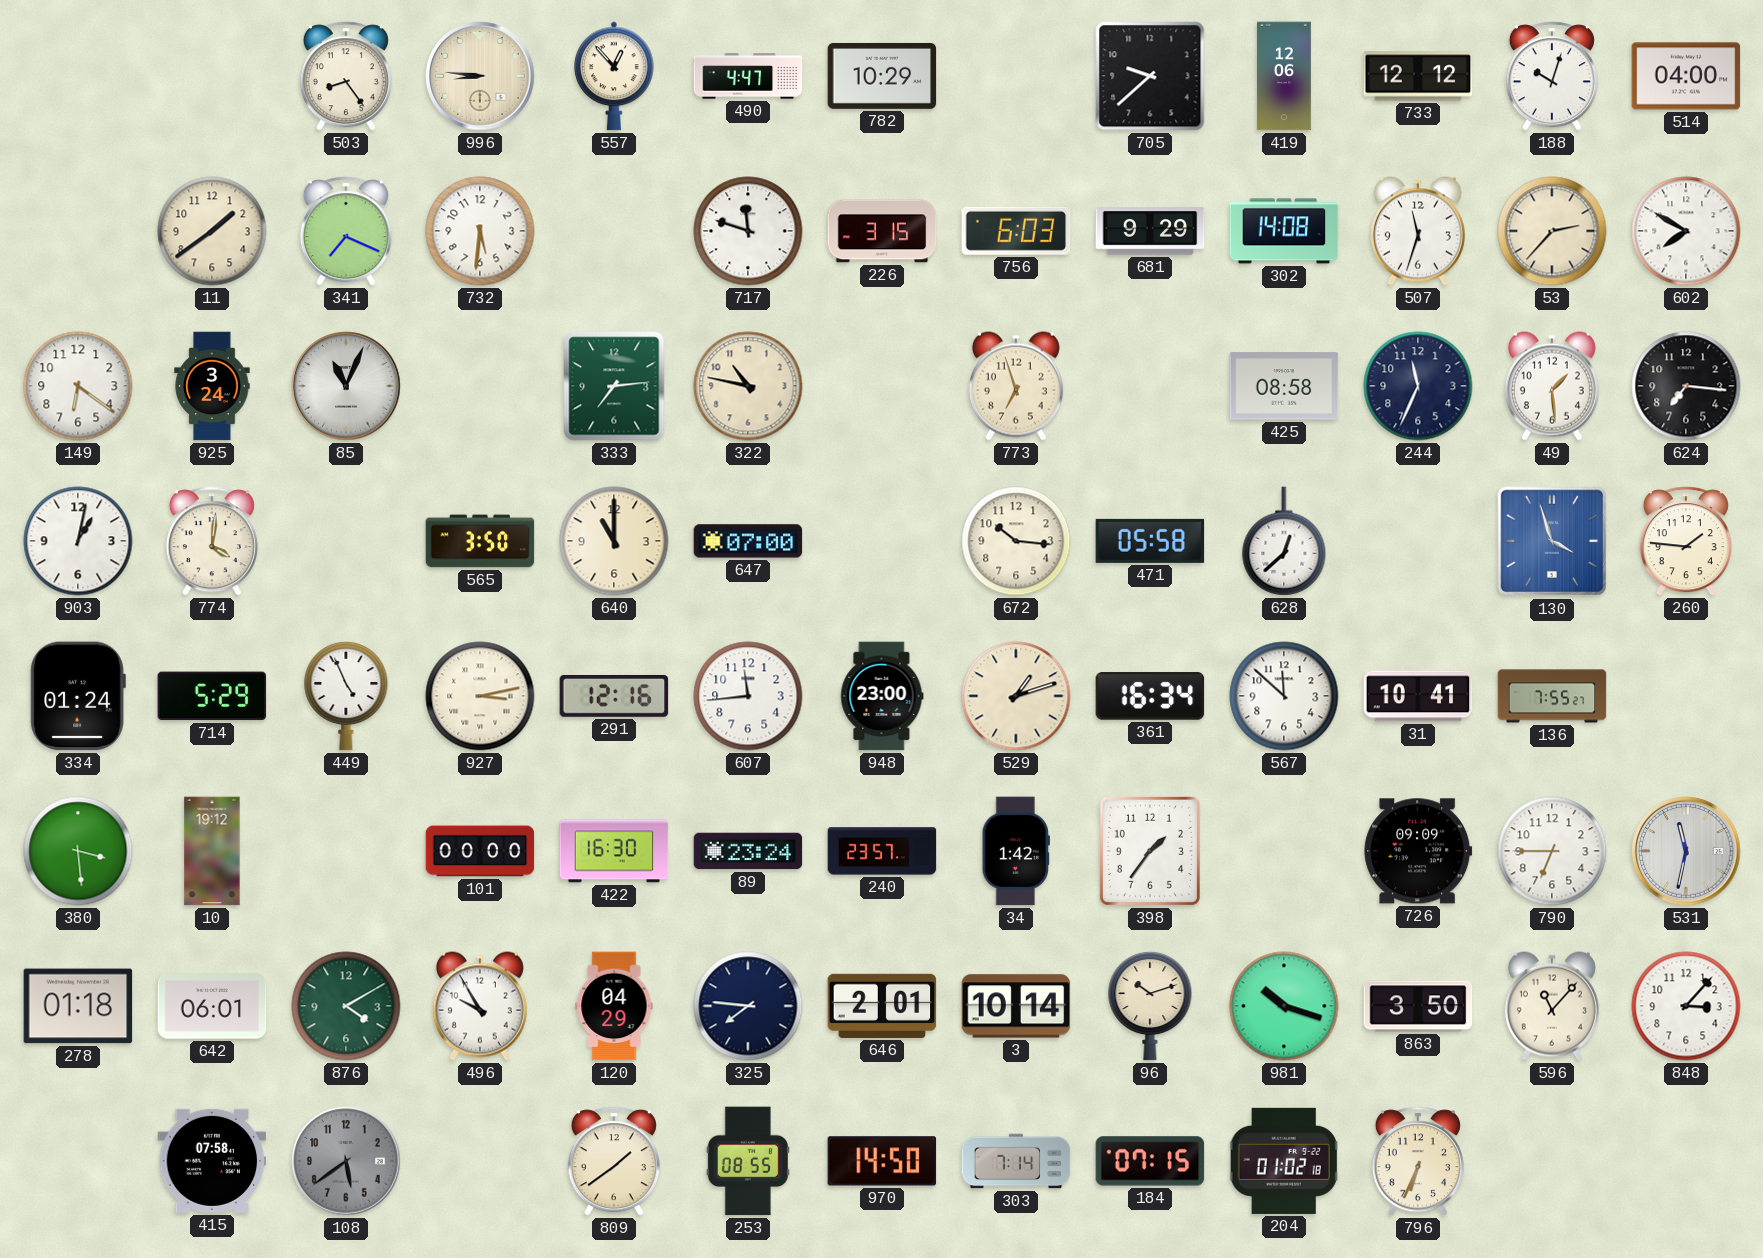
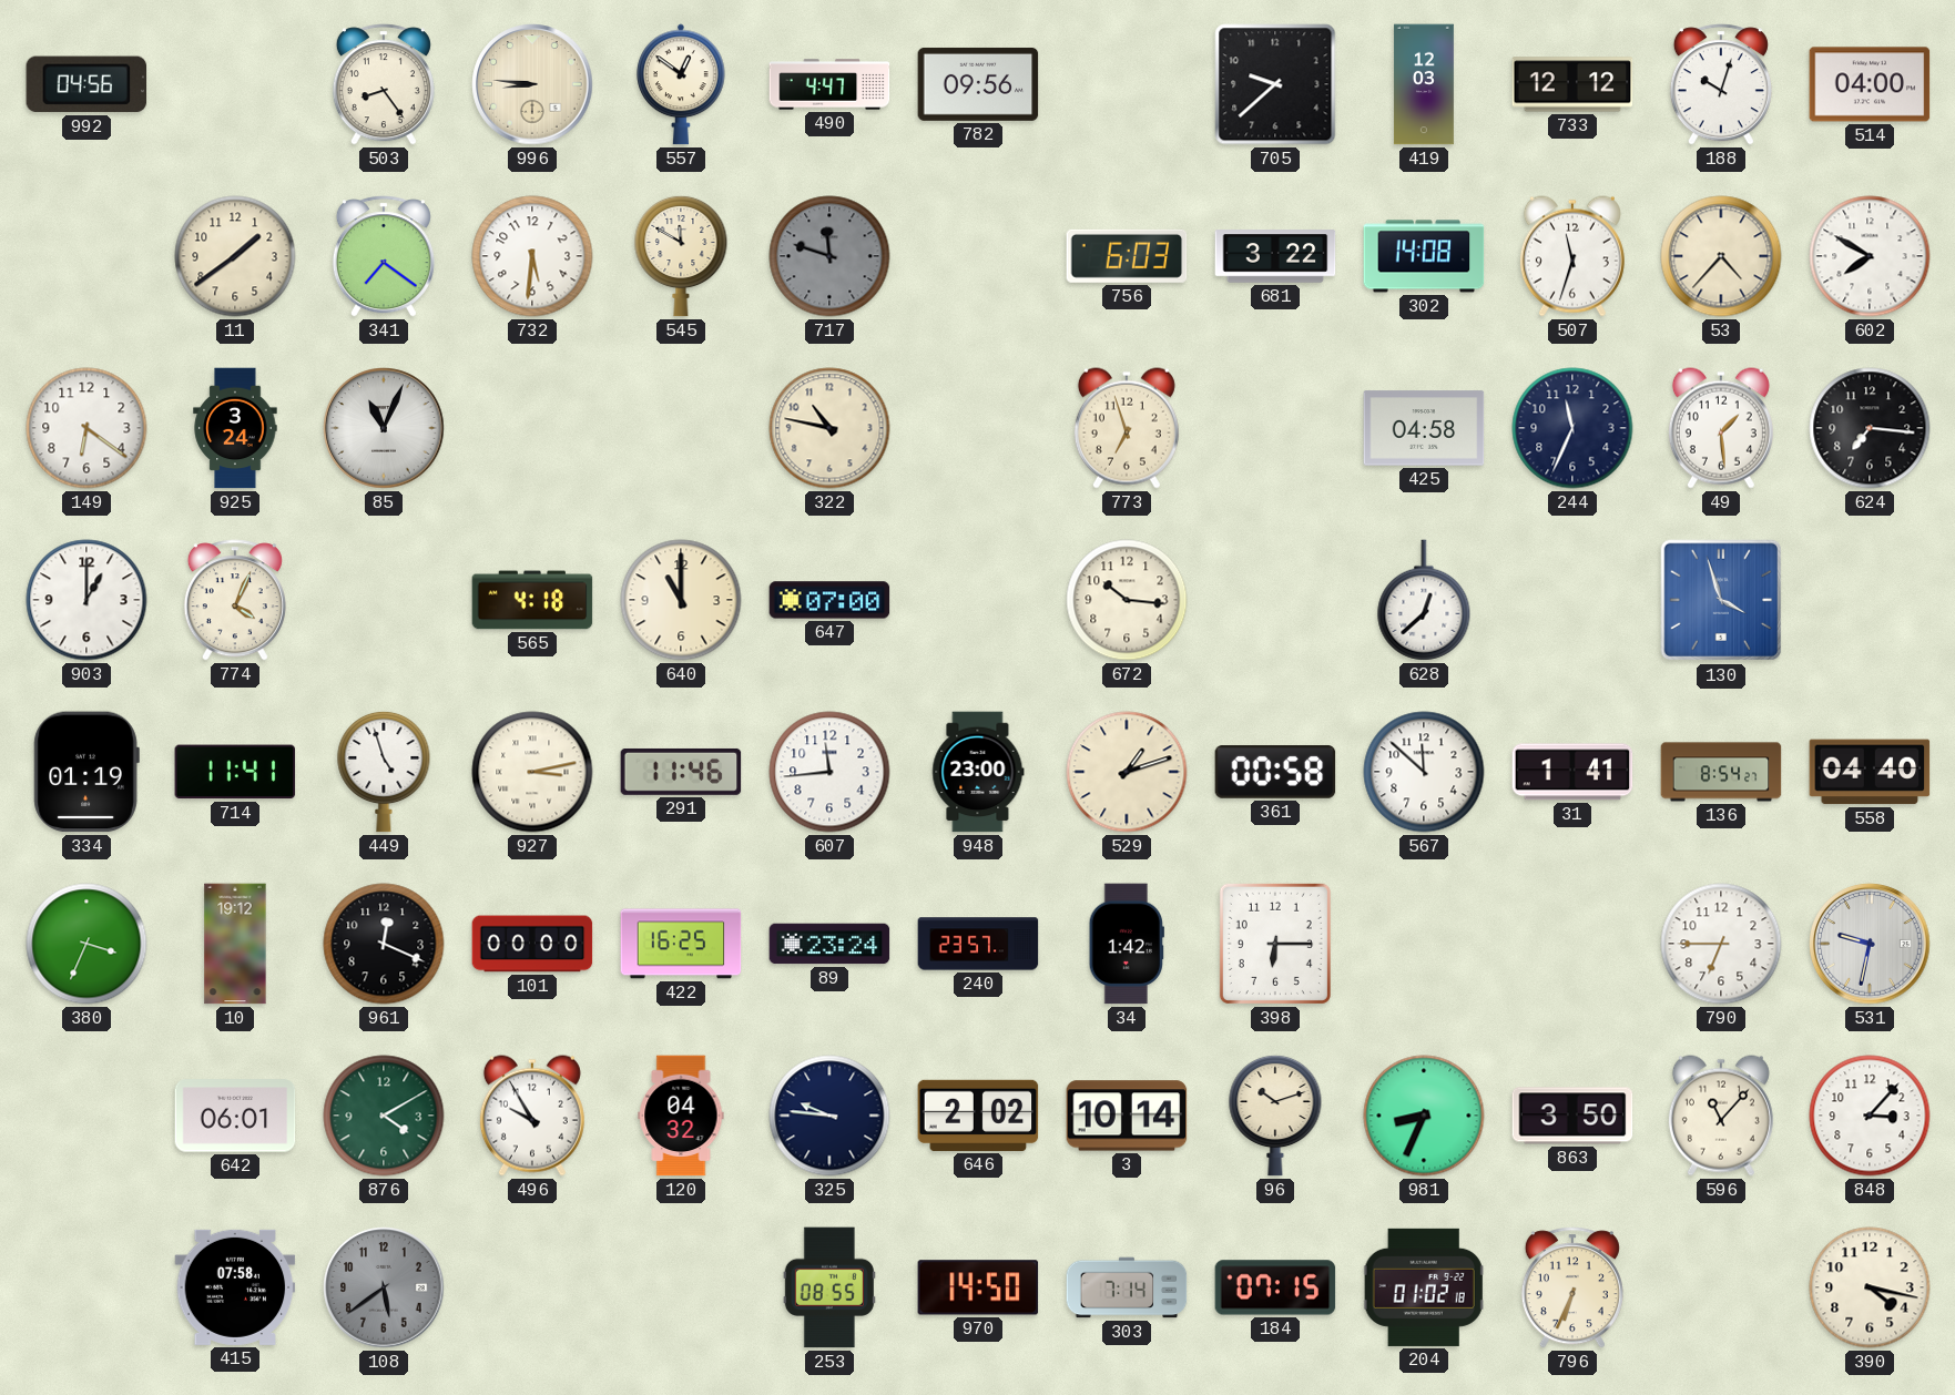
992: none -> 04:56 (86, 84)
557: 12:53 -> 12:51 (682, 84)
782: 10:29 -> 09:56 (978, 84)
419: 12:06 -> 12:03 (1424, 84)
341: 7:19 -> 7:21 (384, 256)
545: none -> 11:50 (681, 256)
717 dial: white -> grey (829, 256)
226: 3:15 -> none (882, 231)
681: 9:29 -> 3:22 (1275, 256)
53: 2:37 -> 4:37 (1721, 256)
333: 7:14 -> none (614, 386)
425: 08:58 -> 04:58 (1424, 428)
903: 1:02 -> 1:00 (86, 600)
774: 4:01 -> 4:04 (235, 600)
565: 3:50 -> 4:18 (532, 600)
471: 05:58 -> none (1150, 541)
260: 1:46 -> none (1686, 541)
334: 01:24 -> 01:19 (86, 772)
714: 5:29 -> 11:41 (235, 772)
449: 4:56 -> 4:57 (384, 772)
291: 12:16 -> 11:46 (681, 772)
361: 16:34 -> 00:58 (1275, 772)
31: 10:41 -> 1:41 (1572, 772)
136: 7:55 -> 8:54 (1721, 772)
558: none -> 04:40 (1870, 772)
380: 3:29 -> 3:34 (86, 944)
961: none -> 12:19 (384, 944)
422: 16:30 -> 16:25 (681, 944)
398: 1:36 -> 6:15 (1275, 944)
726: 09:09 -> none (1418, 851)
531: 11:32 -> 9:32 (1870, 944)
278: 01:18 -> none (78, 1006)
120: 04:29 -> 04:32 (681, 1116)
325: 7:46 -> 9:46 (829, 1116)
646: 2:01 -> 2:02 (978, 1116)
981: 10:18 -> 8:34 (1424, 1116)
809: 1:39 -> none (614, 1161)
390: none -> 4:17 (1870, 1287)
